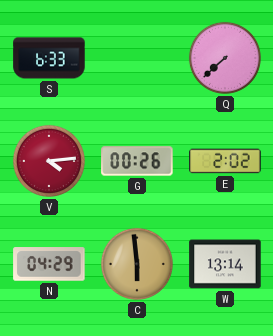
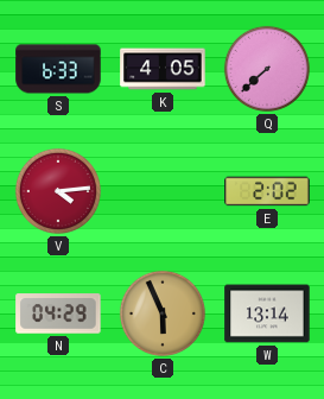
K: none -> 4:05 (163, 69)
G: 00:26 -> none (137, 161)
C: 5:59 -> 5:56 (163, 313)
